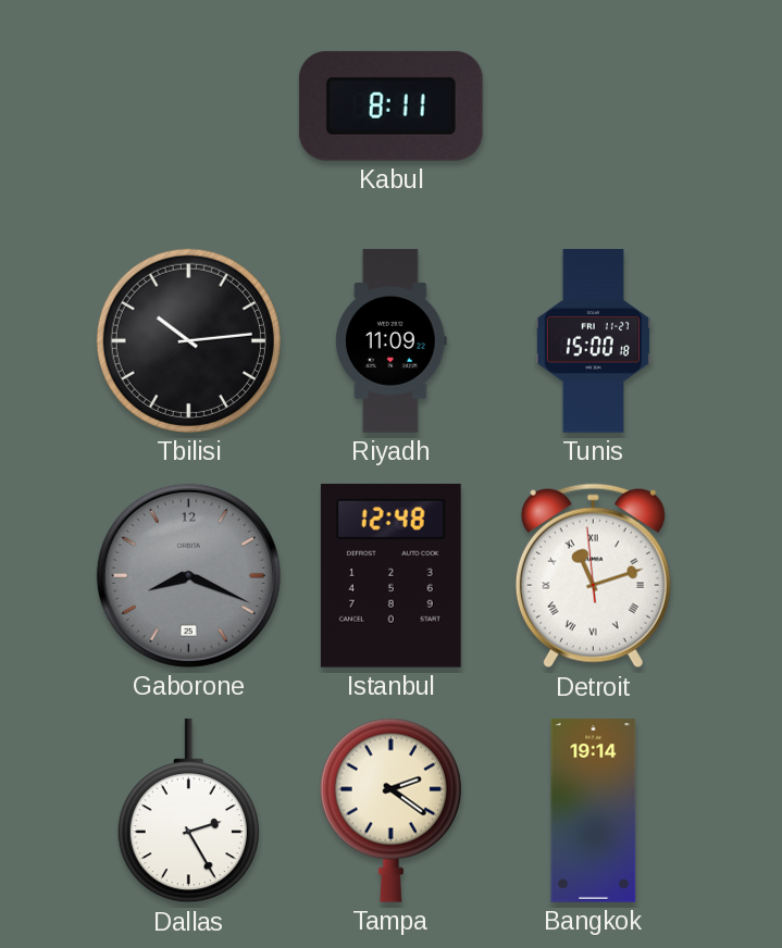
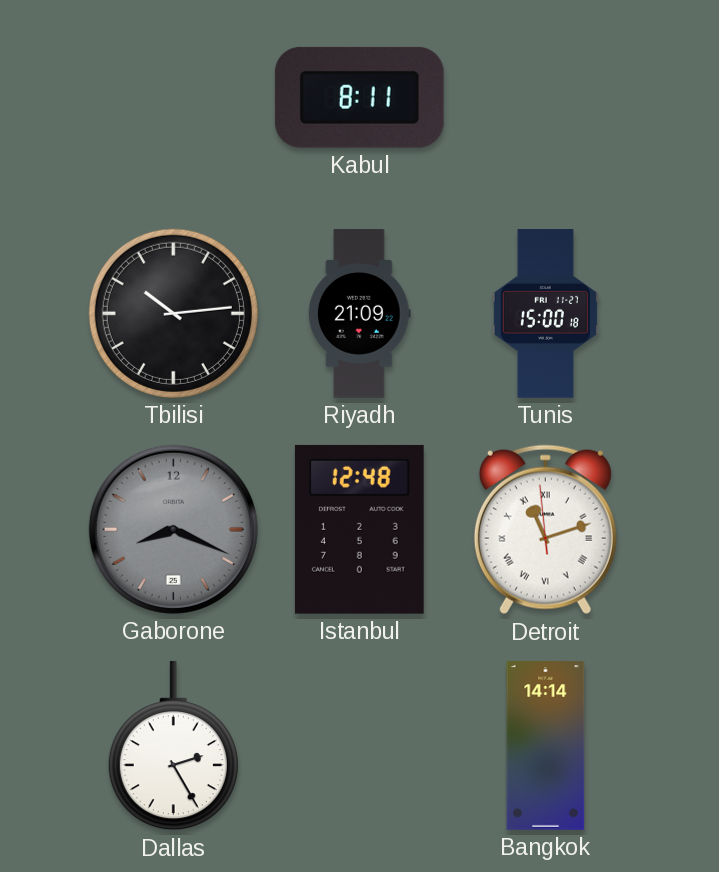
Riyadh: 11:09 -> 21:09 (360, 314)
Tampa: 2:21 -> none (390, 810)
Bangkok: 19:14 -> 14:14 (546, 746)
